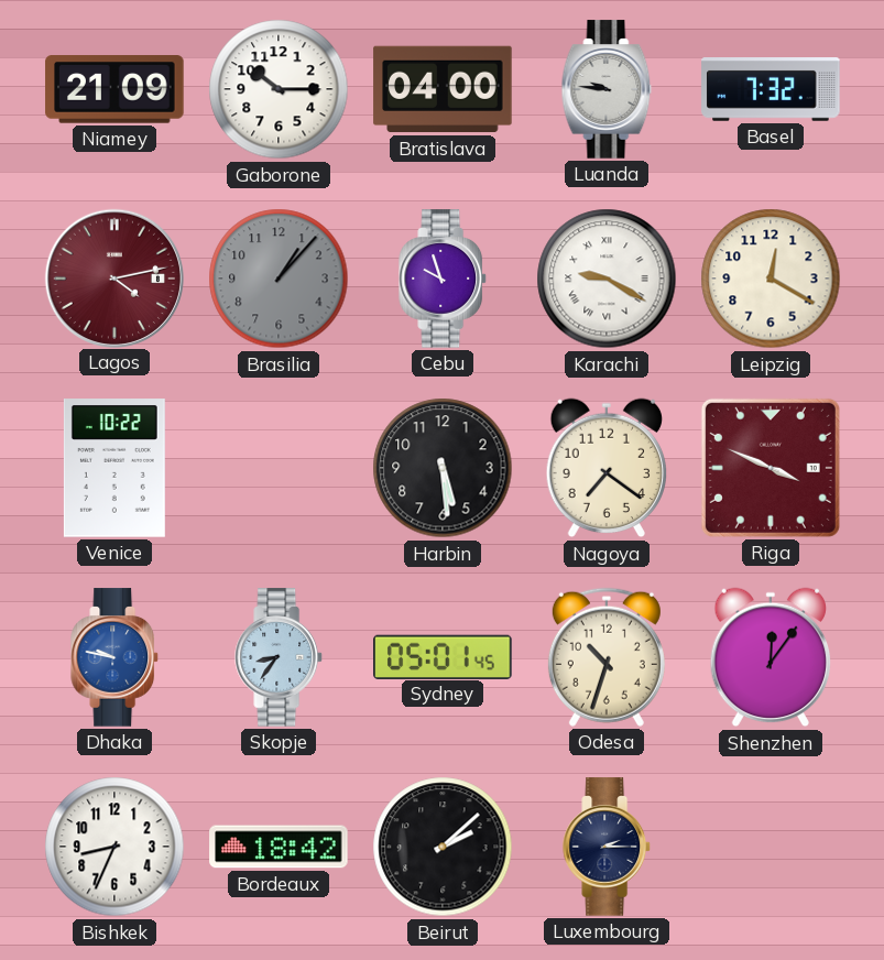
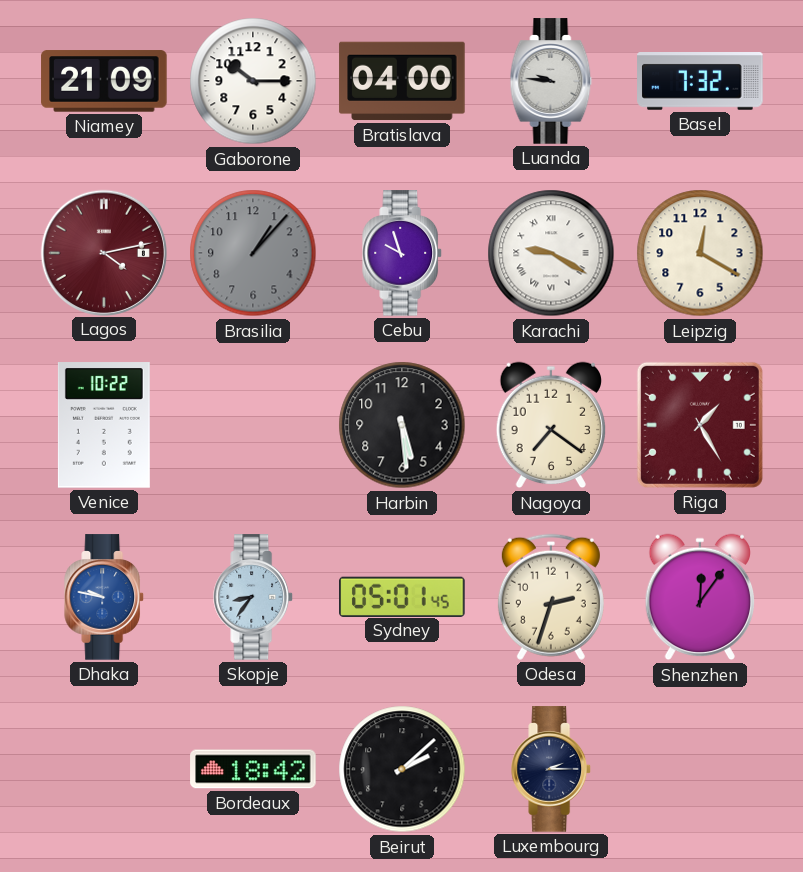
Riga: 3:49 -> 1:25 (700, 425)
Odesa: 10:33 -> 2:33 (551, 597)
Bishkek: 8:34 -> none (114, 847)
